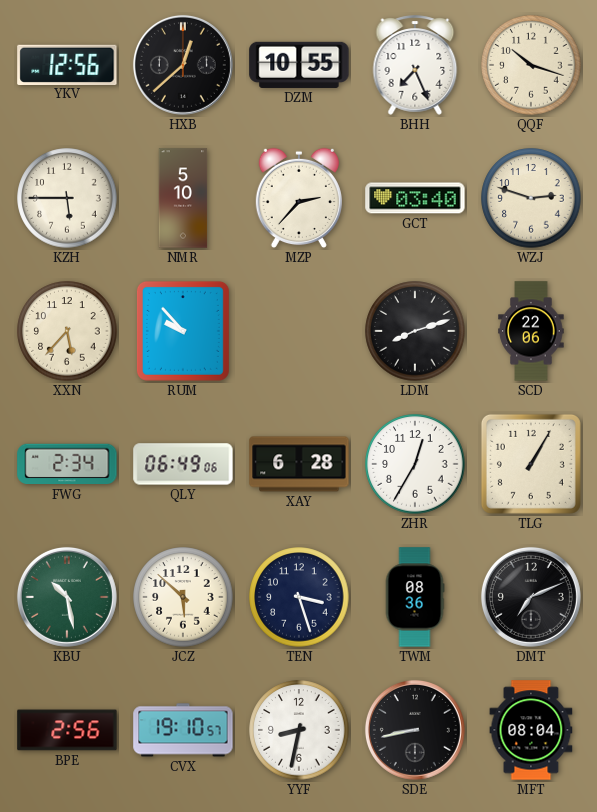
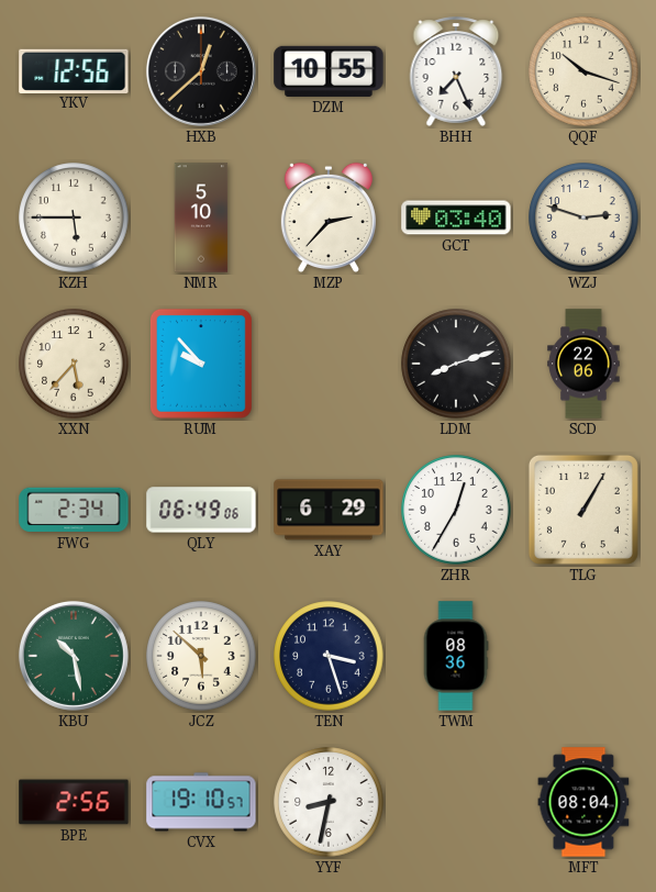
XAY: 6:28 -> 6:29 (329, 510)
DMT: 7:11 -> none (531, 597)
SDE: 8:43 -> none (415, 730)
